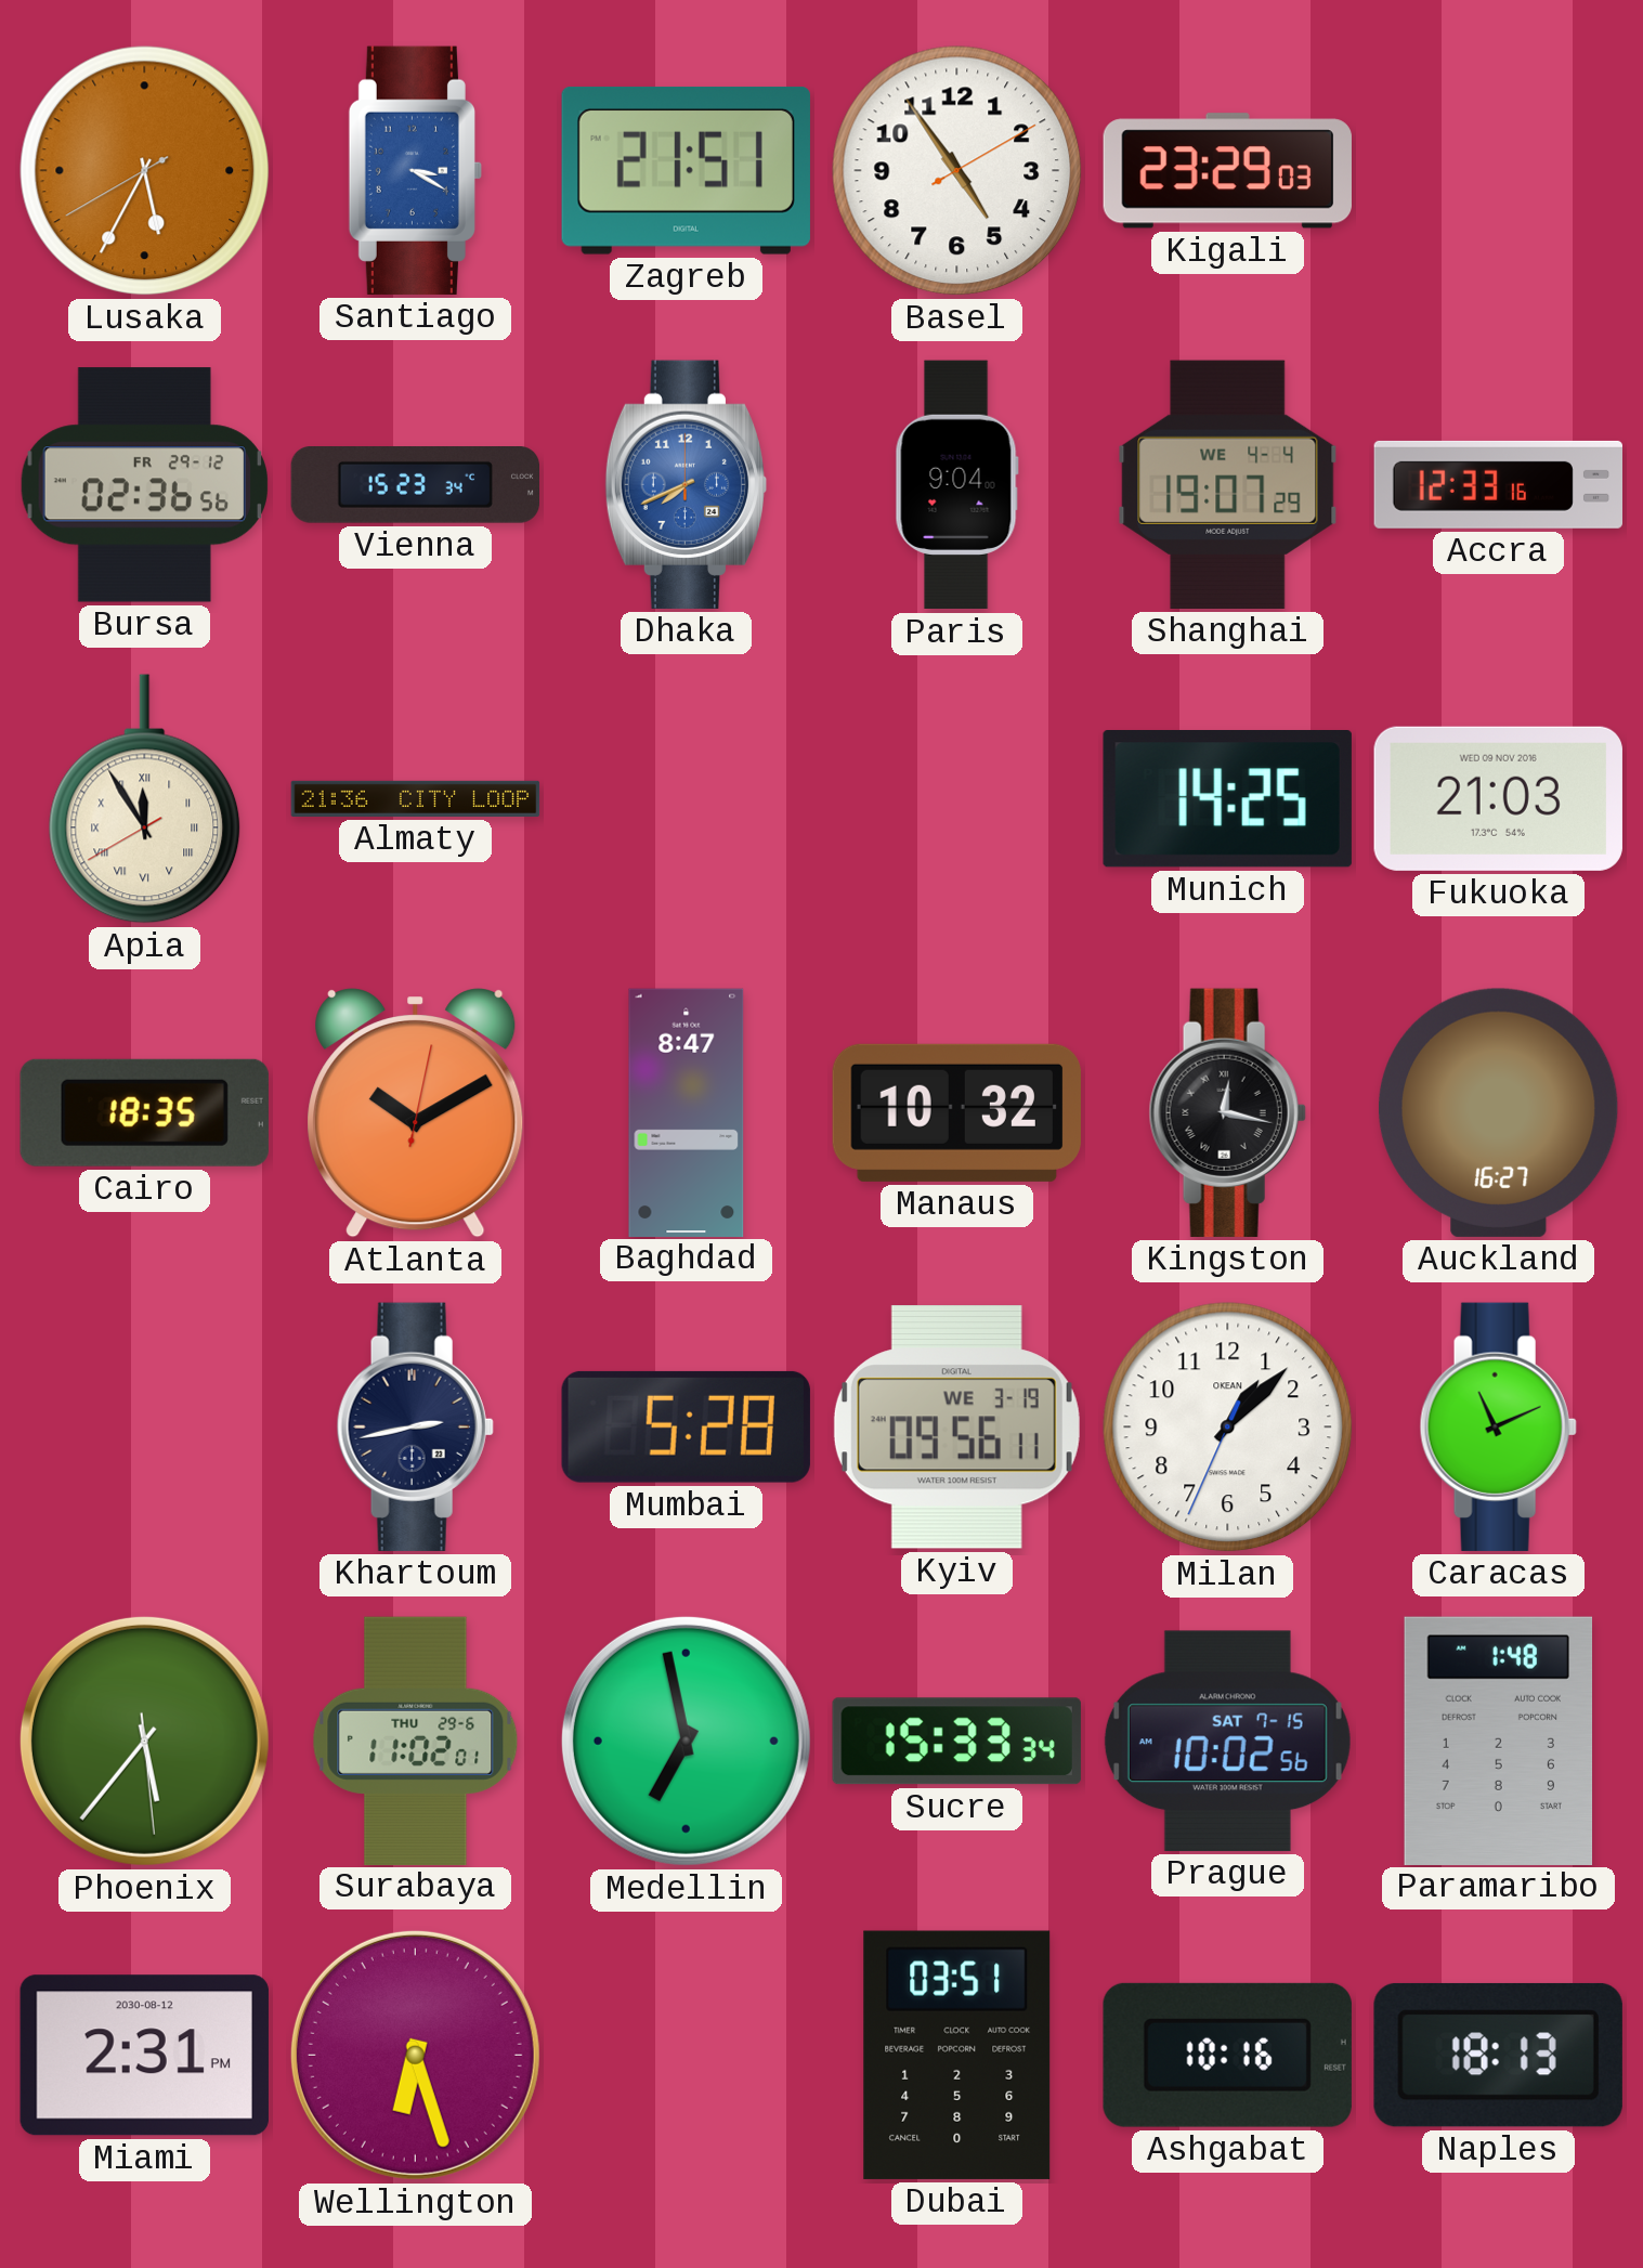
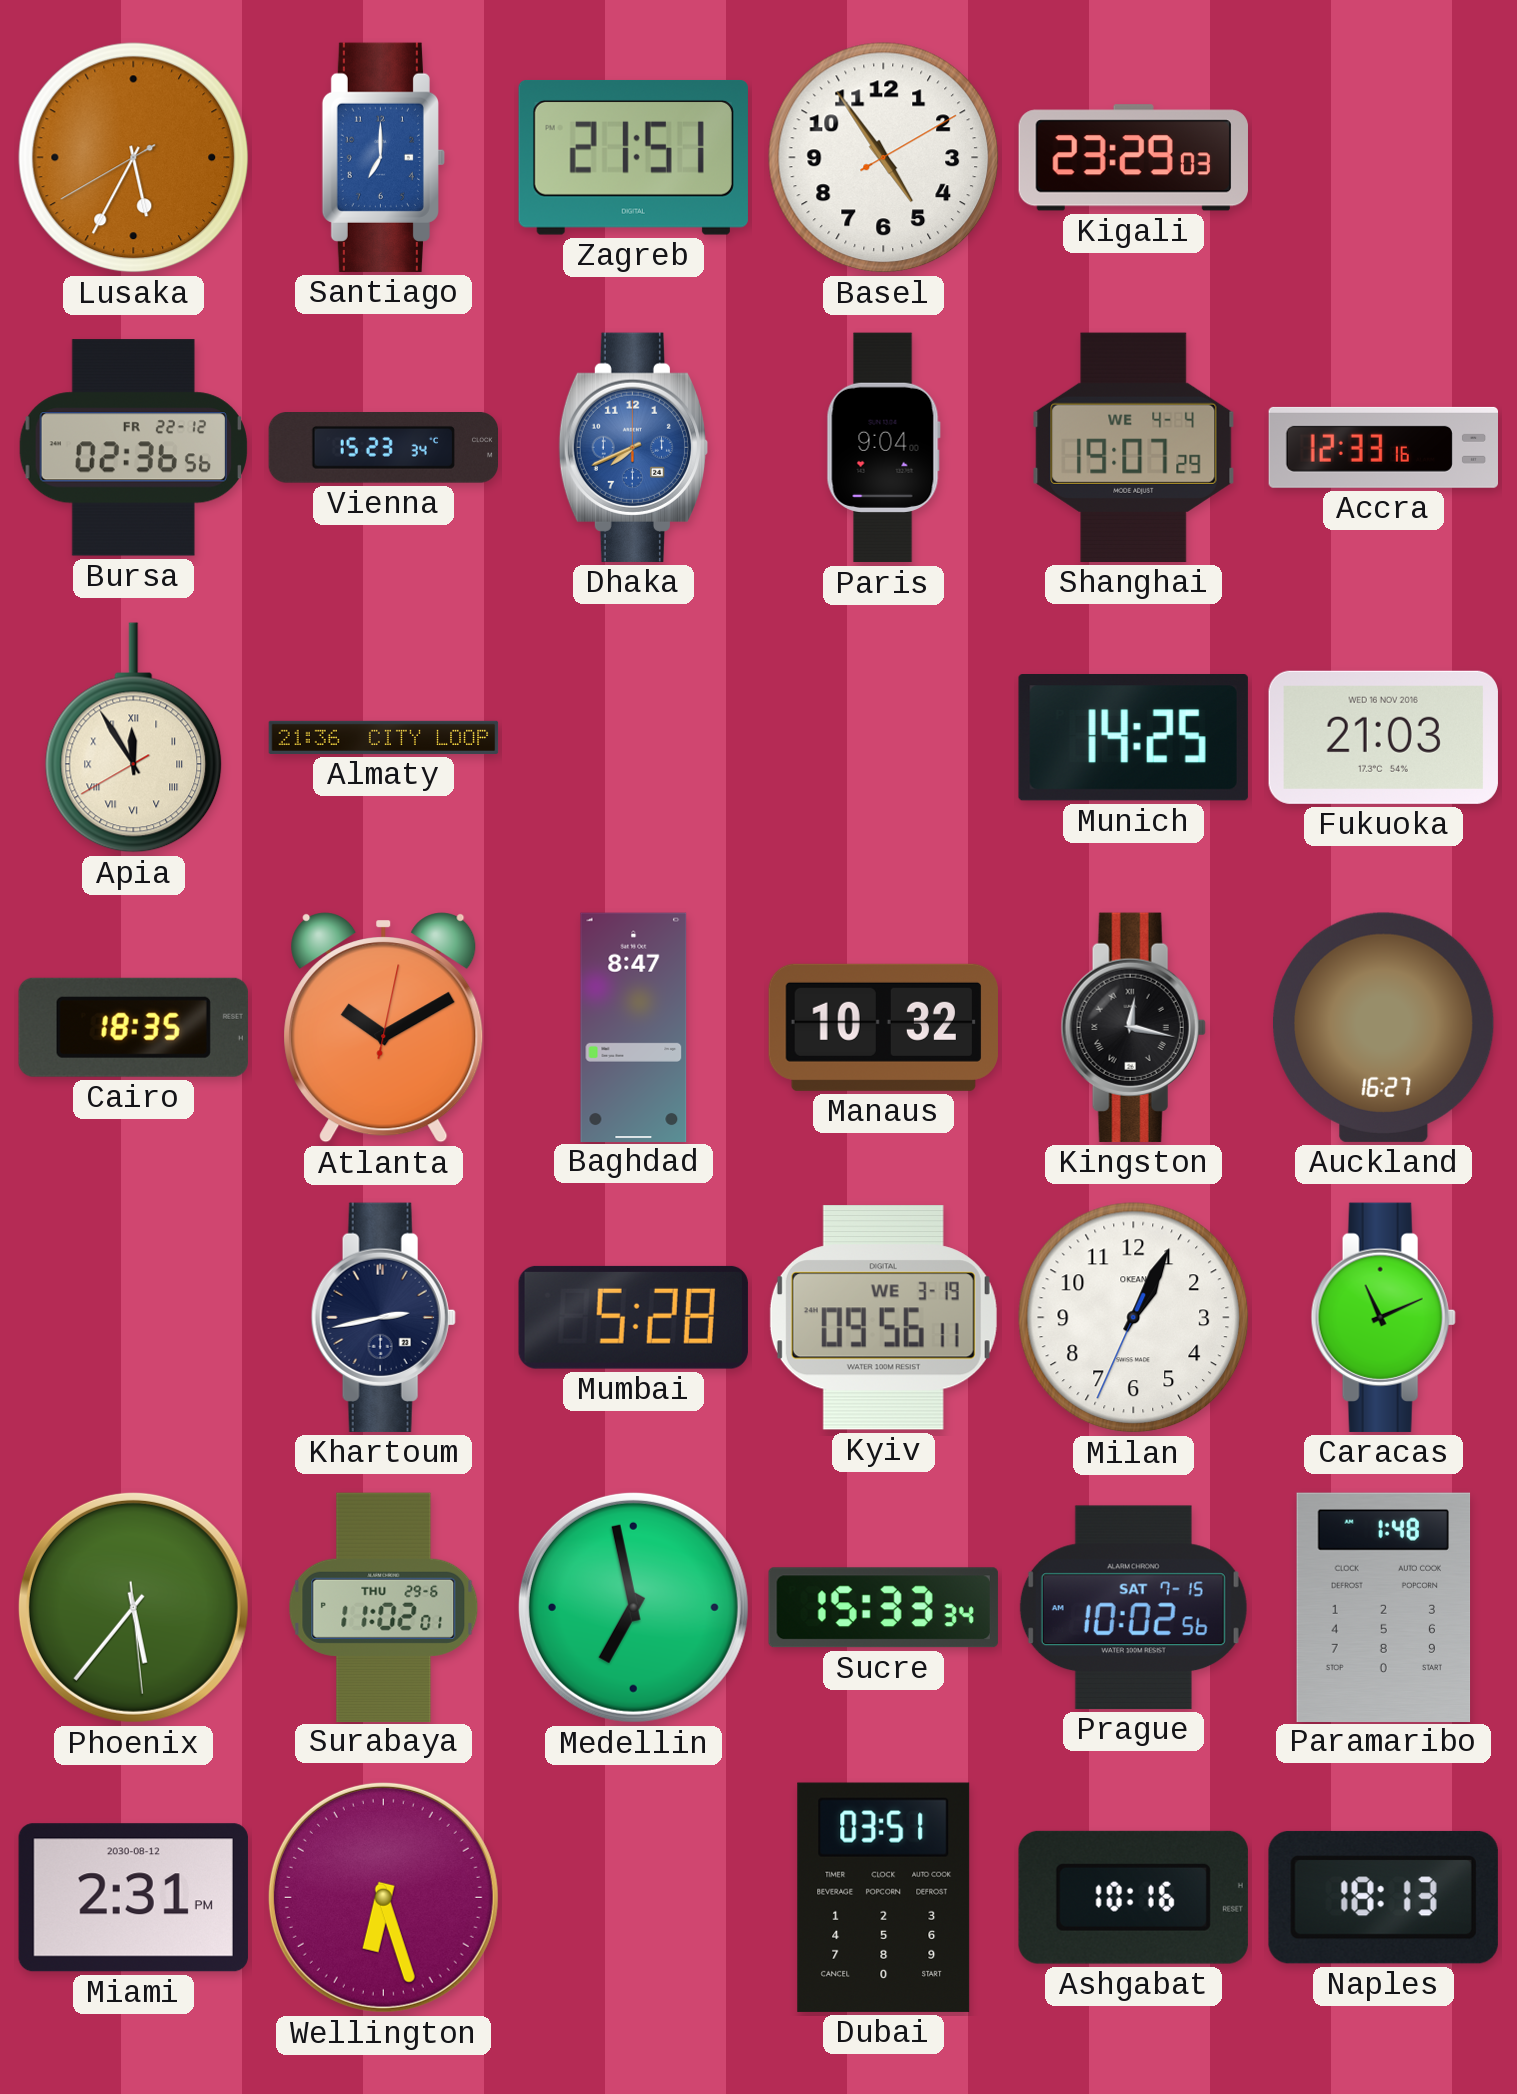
Santiago: 3:20 -> 7:00 (383, 157)
Bursa date: FR 29-12 -> FR 22-12 (133, 448)
Fukuoka date: WED 09 NOV 2016 -> WED 16 NOV 2016 (1383, 737)
Milan: 1:07 -> 1:04 (1134, 1318)
